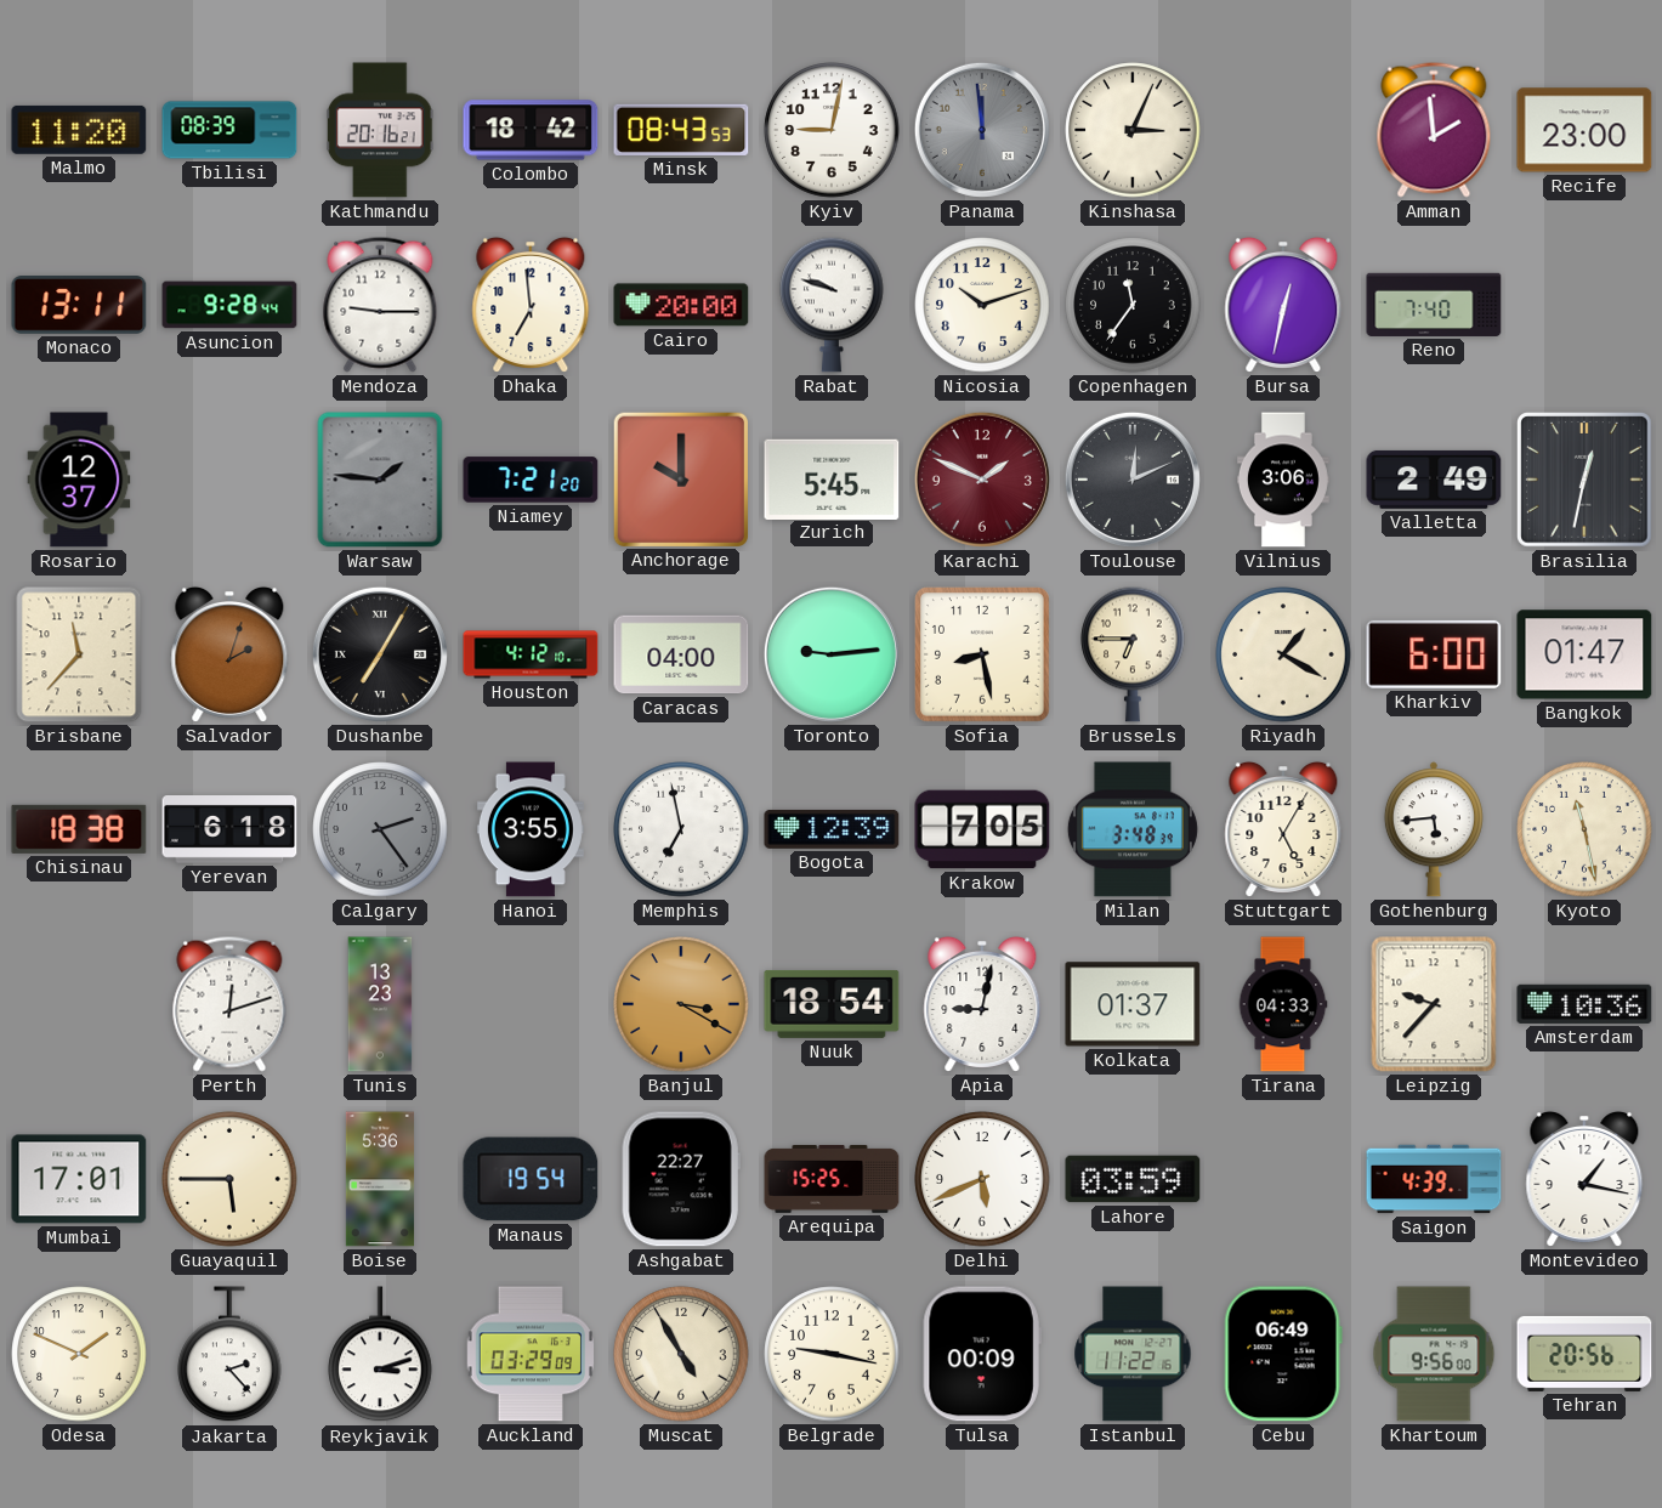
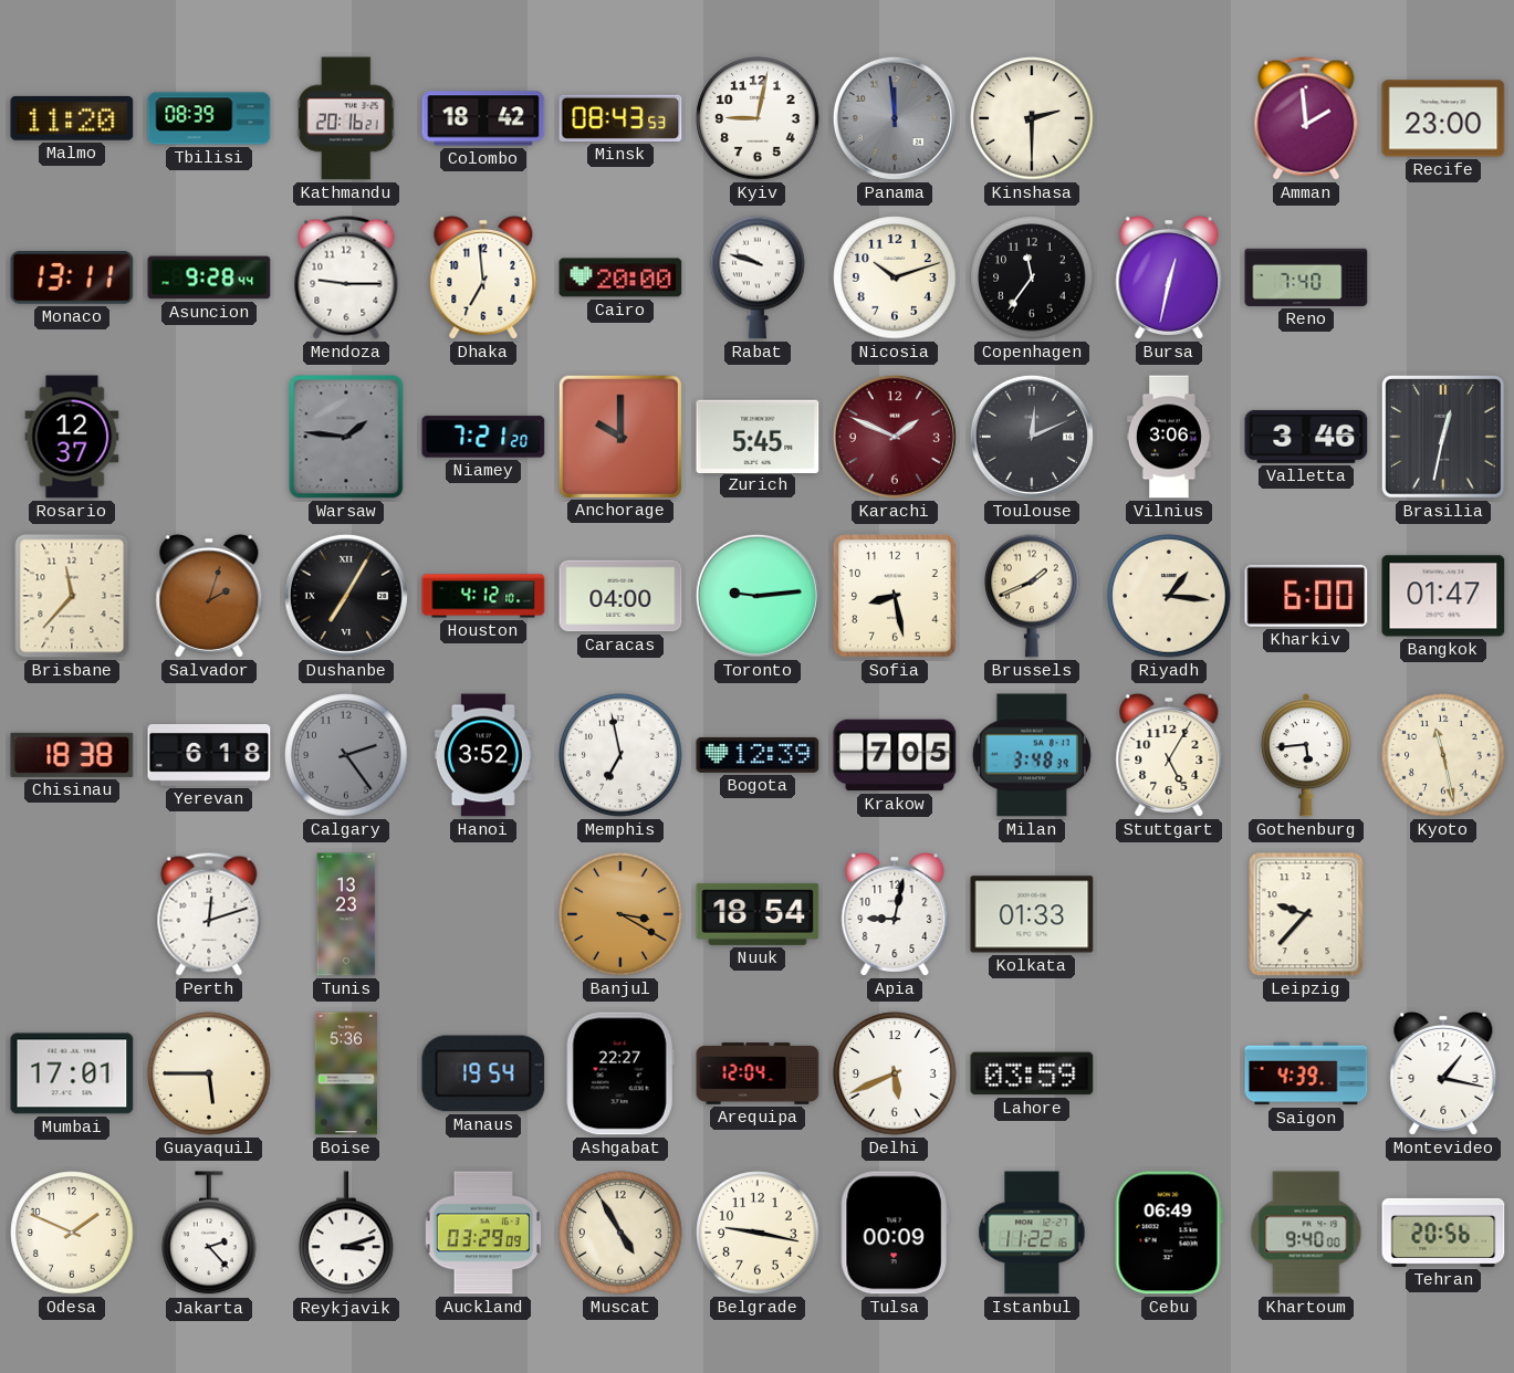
Kinshasa: 3:04 -> 2:30 (1032, 118)
Valletta: 2:49 -> 3:46 (1306, 437)
Brussels: 6:45 -> 1:41 (1032, 596)
Riyadh: 1:20 -> 1:16 (1169, 596)
Hanoi: 3:55 -> 3:52 (483, 755)
Kolkata: 01:37 -> 01:33 (1032, 914)
Tirana: 04:33 -> none (1283, 1004)
Amsterdam: 10:36 -> none (1584, 1004)
Arequipa: 15:25 -> 12:04 (758, 1075)
Khartoum: 9:56 -> 9:40 (1306, 1233)
